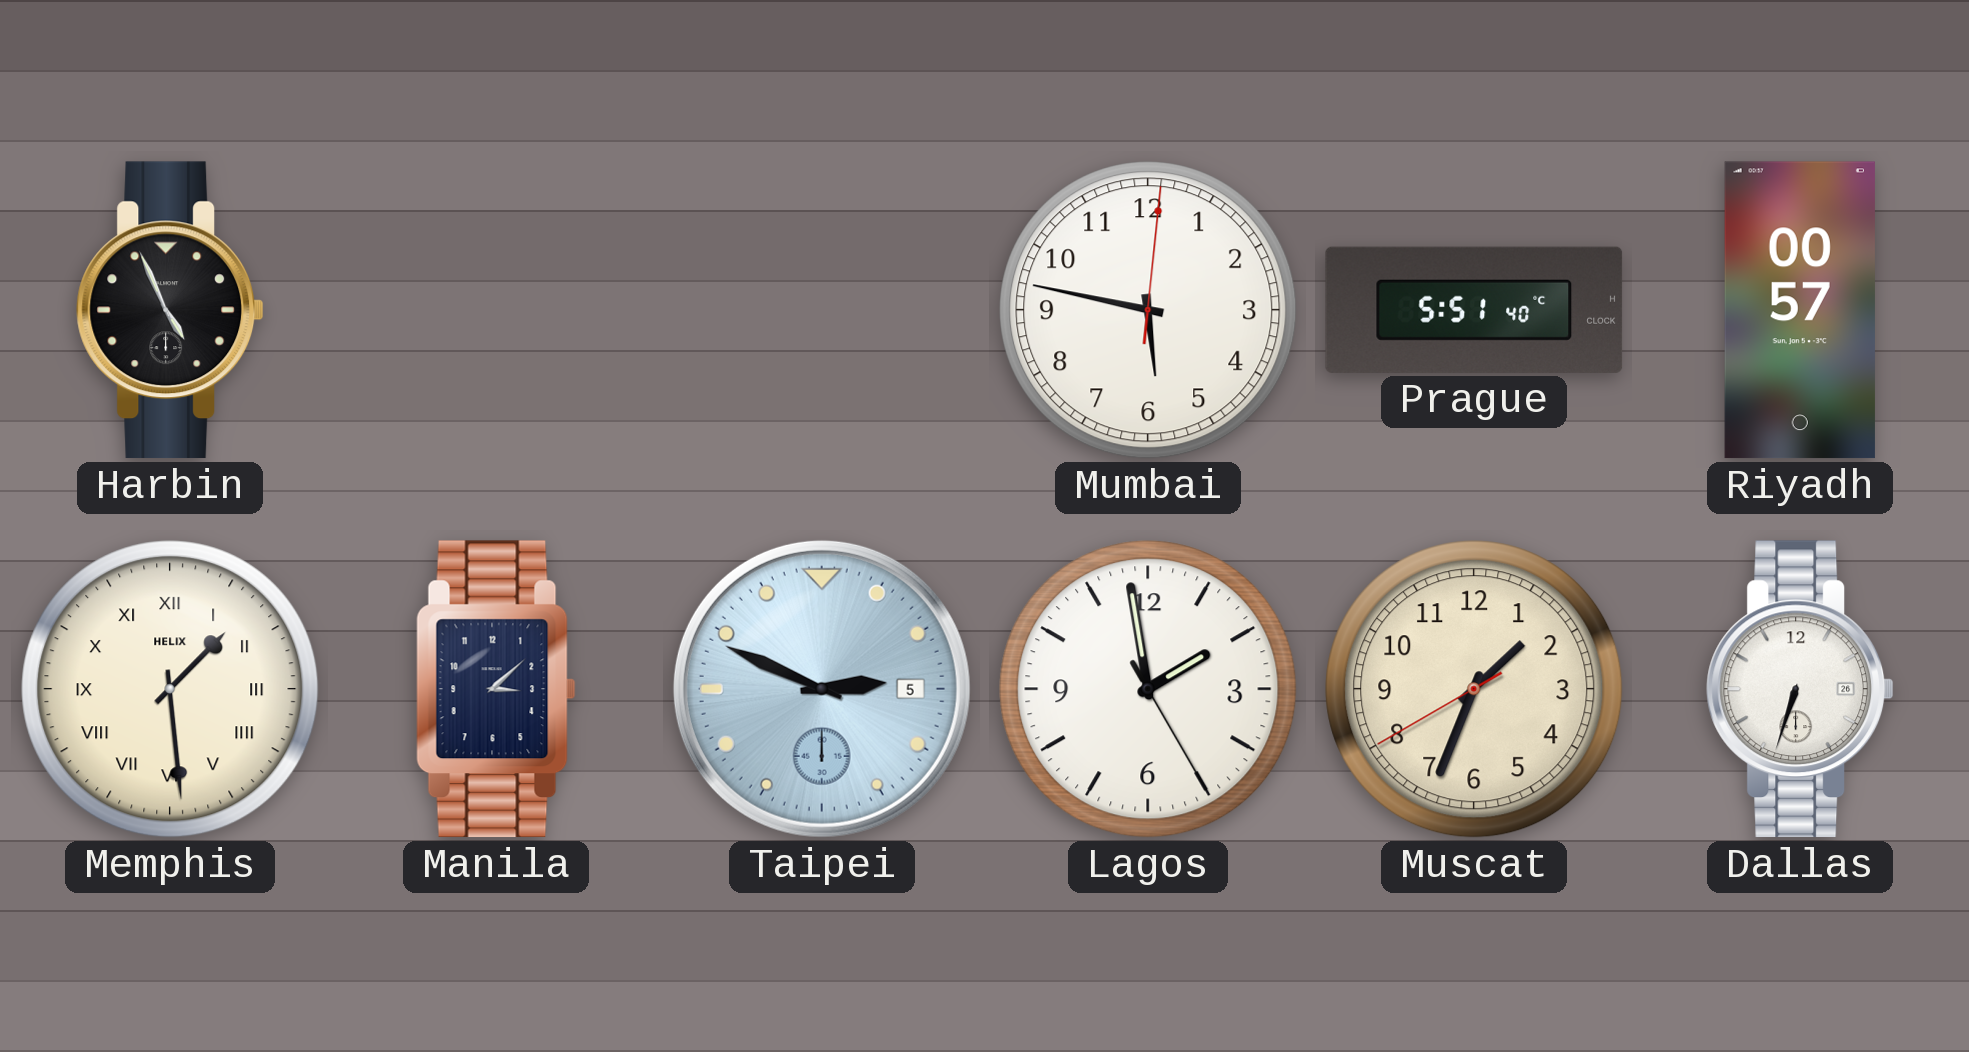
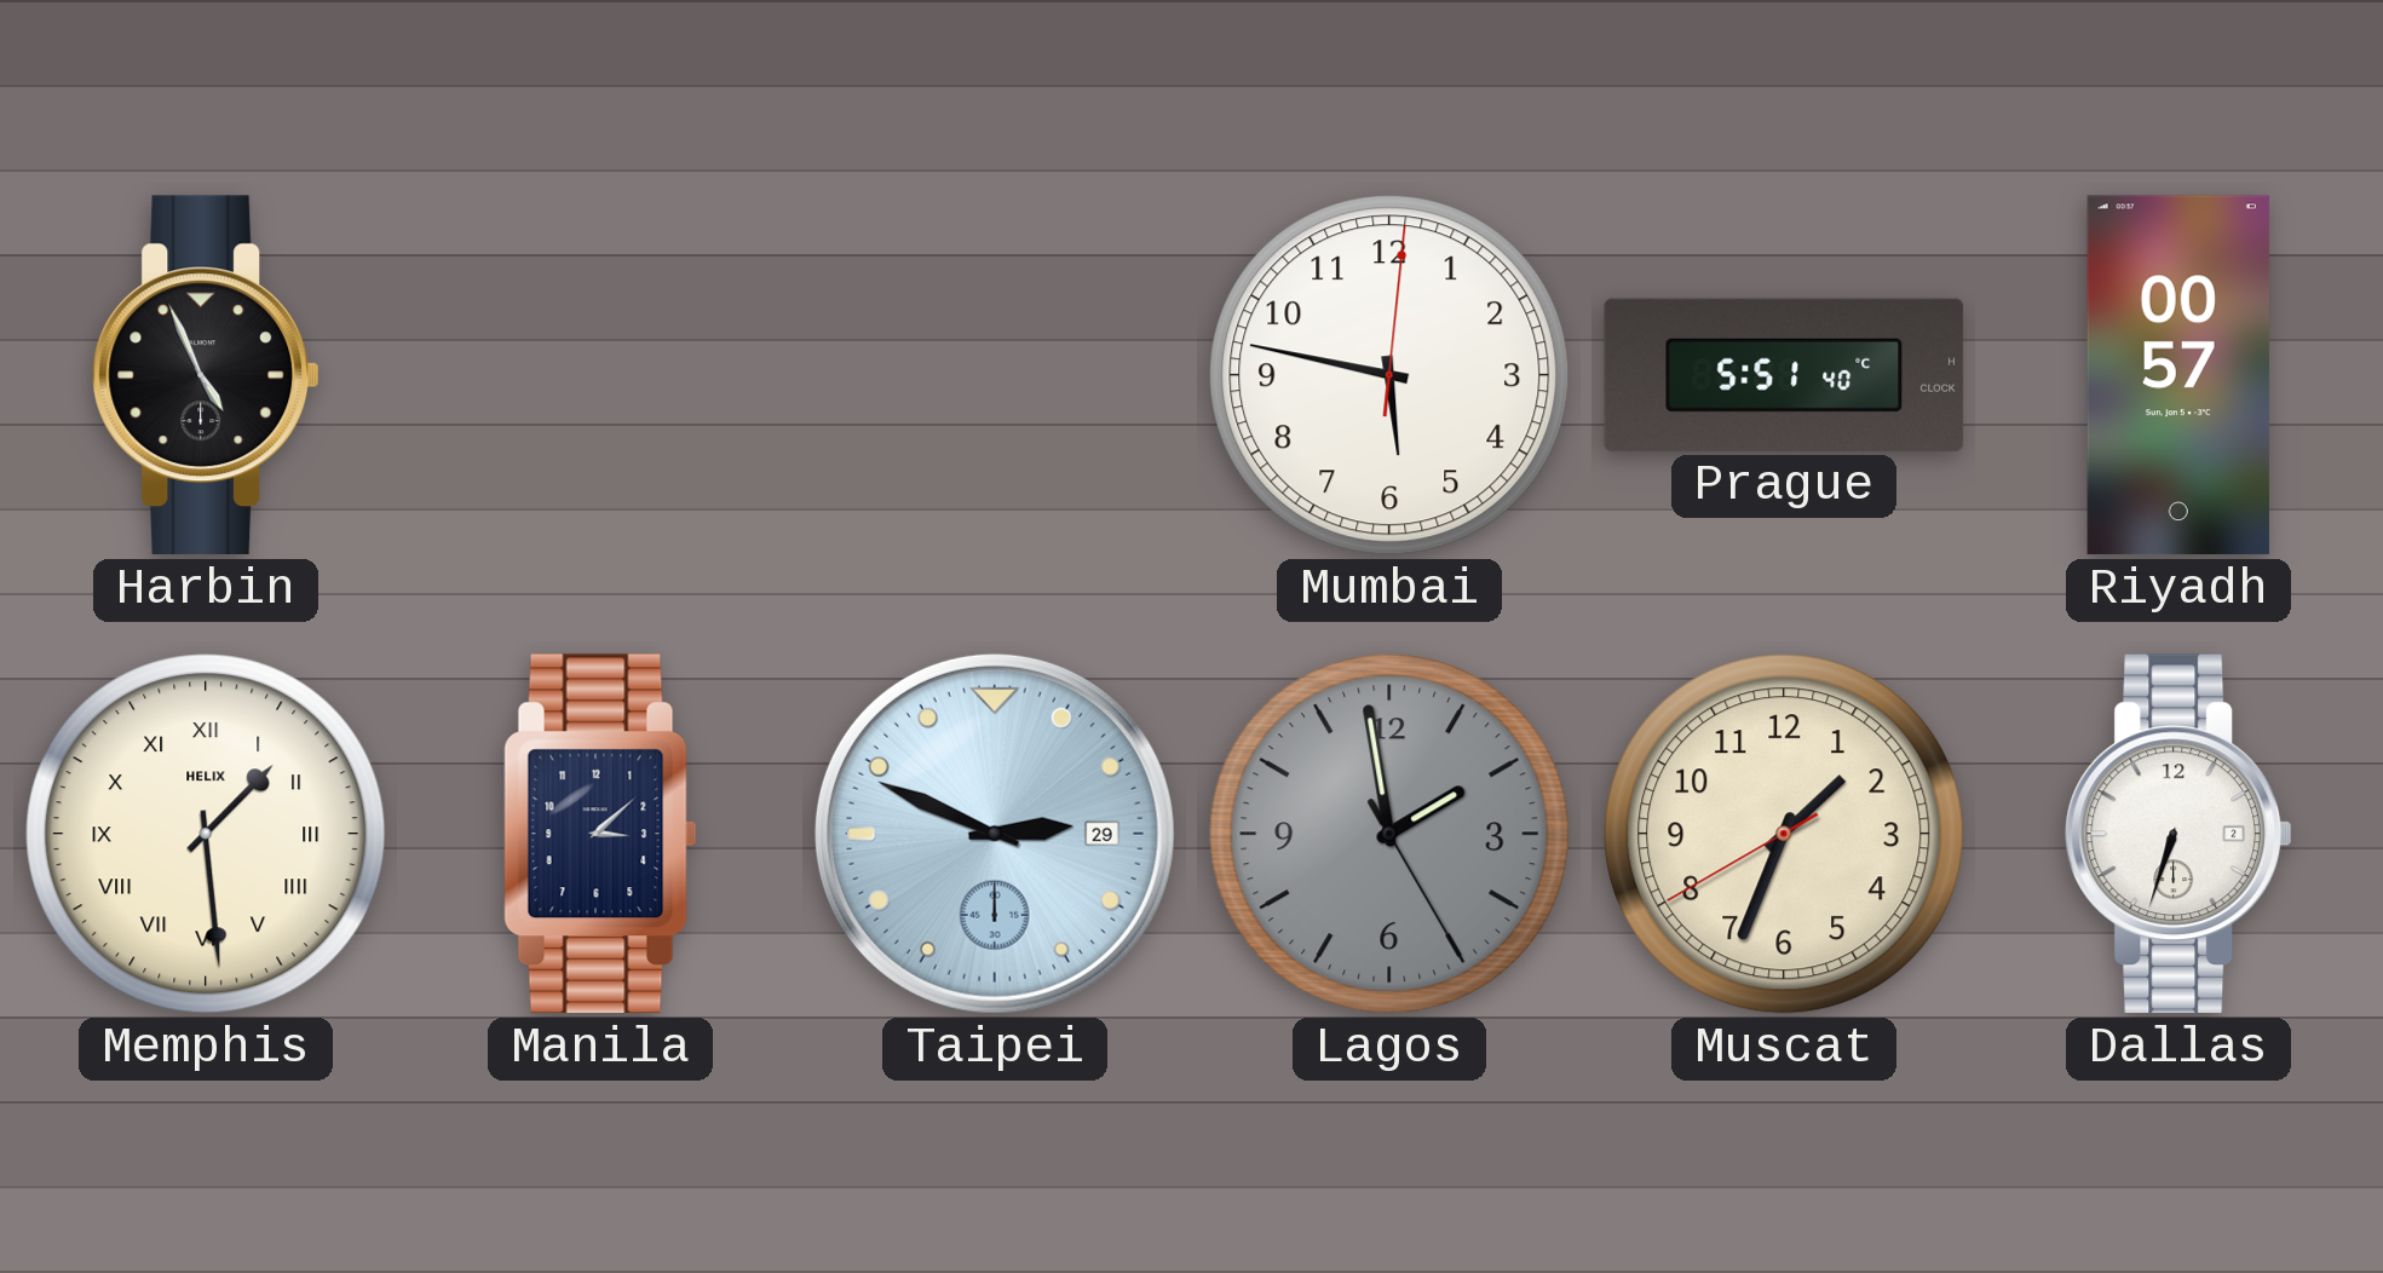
Taipei date: 5 -> 29 (995, 834)
Lagos dial: white -> grey (1389, 834)
Dallas date: 26 -> 2 (2178, 834)
